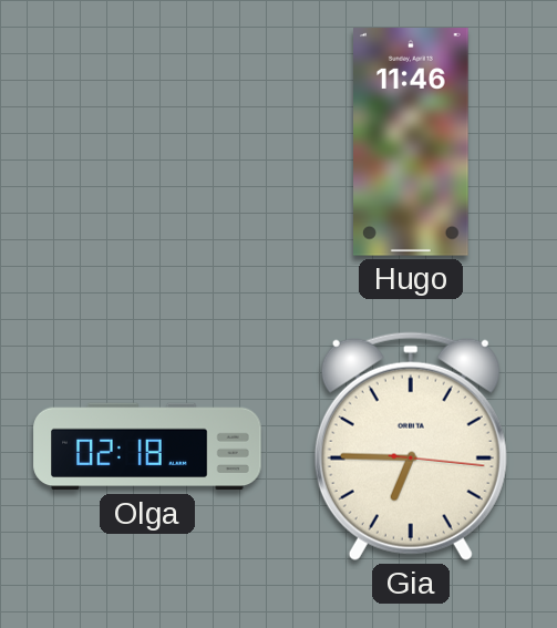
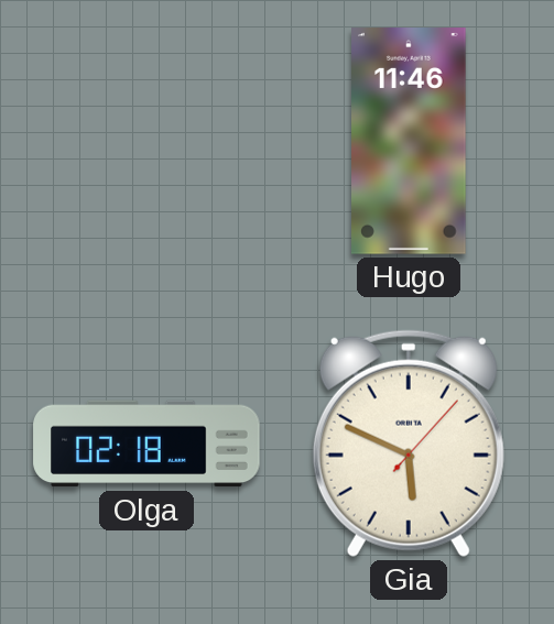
Gia: 6:45 -> 5:49 (409, 444)
